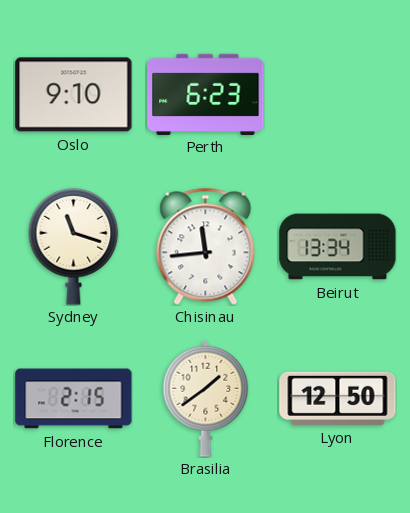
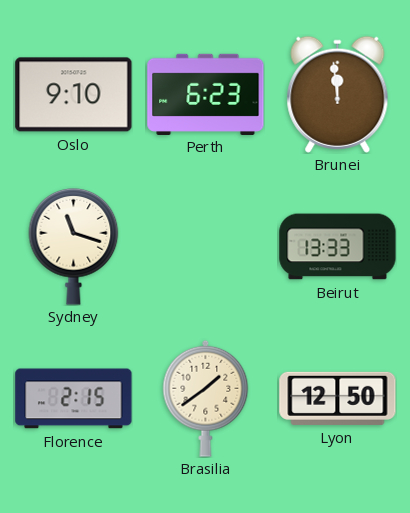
Brunei: none -> 11:59 (338, 94)
Chisinau: 11:44 -> none (206, 246)
Beirut: 13:34 -> 13:33 (338, 247)
